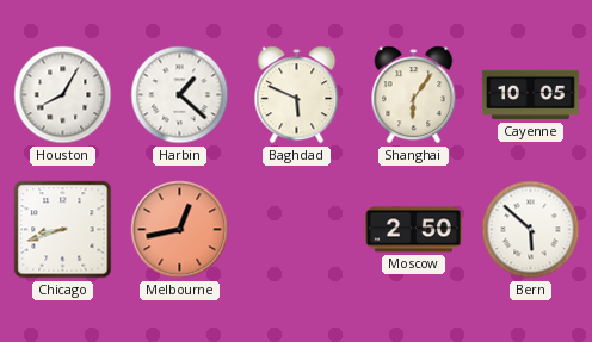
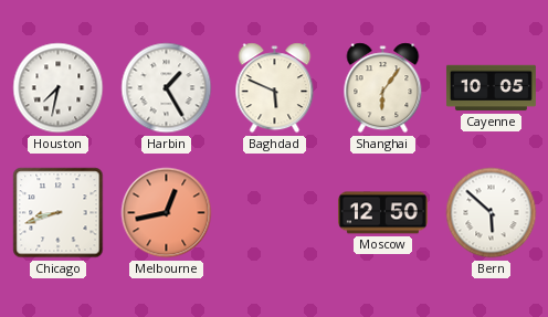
Houston: 8:05 -> 7:32 (59, 88)
Harbin: 1:22 -> 1:25 (167, 88)
Moscow: 2:50 -> 12:50 (382, 213)
